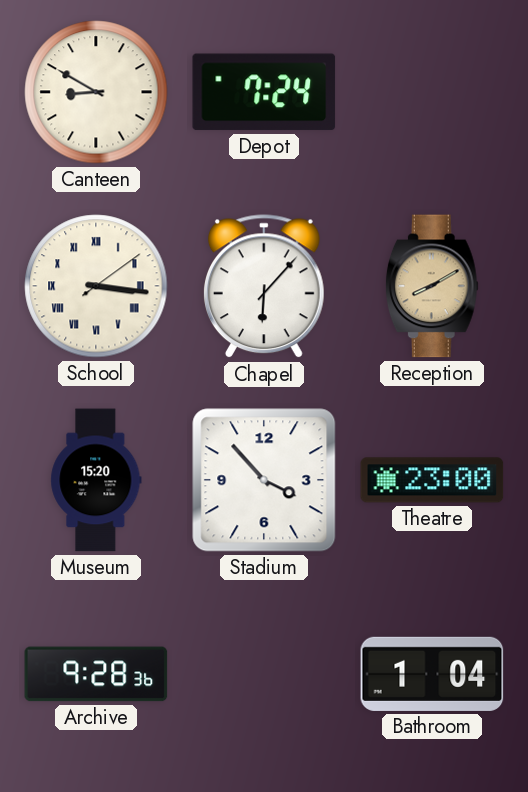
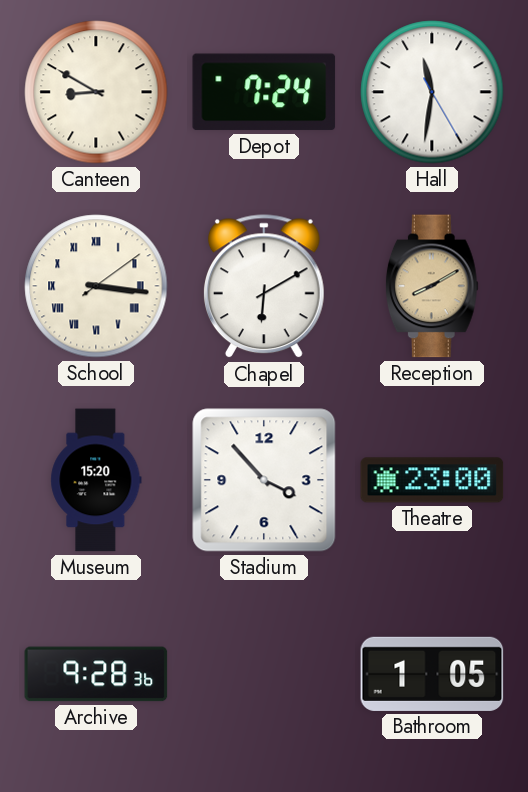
Hall: none -> 11:31 (432, 92)
Chapel: 6:07 -> 6:10 (264, 287)
Bathroom: 1:04 -> 1:05 (432, 674)
